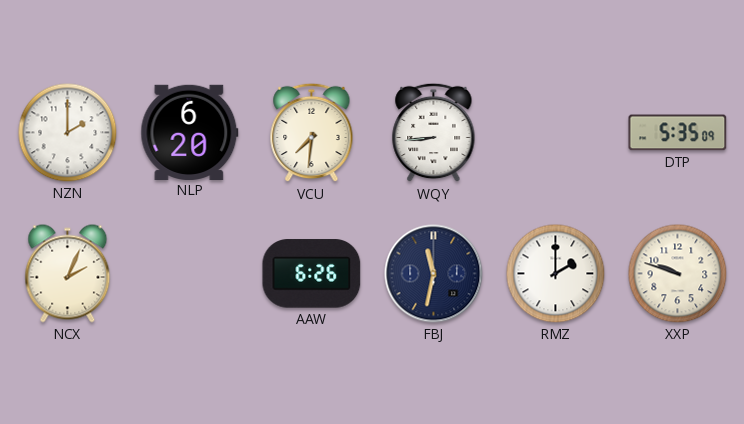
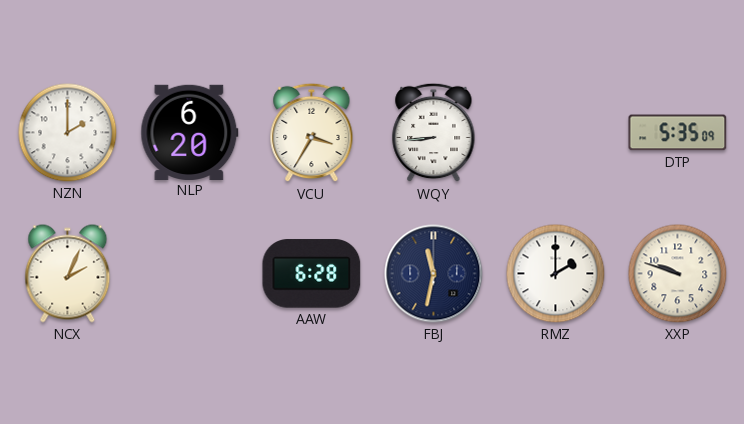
VCU: 7:31 -> 3:35 (312, 133)
AAW: 6:26 -> 6:28 (312, 274)
